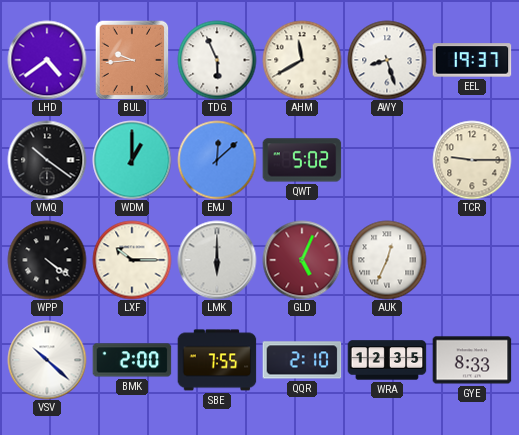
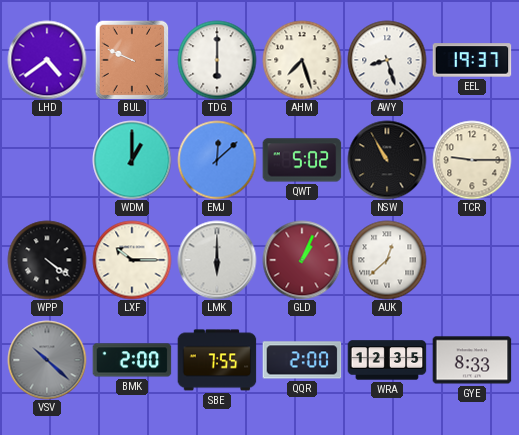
BUL: 9:44 -> 9:49 (132, 60)
TDG: 5:56 -> 6:00 (217, 60)
AHM: 11:40 -> 7:27 (302, 60)
VMQ: 10:21 -> none (47, 160)
NSW: none -> 10:55 (387, 160)
GLD: 5:04 -> 1:04 (302, 260)
AUK: 12:34 -> 12:38 (387, 260)
VSV dial: white -> grey (47, 360)
QQR: 2:10 -> 2:00 (302, 360)
